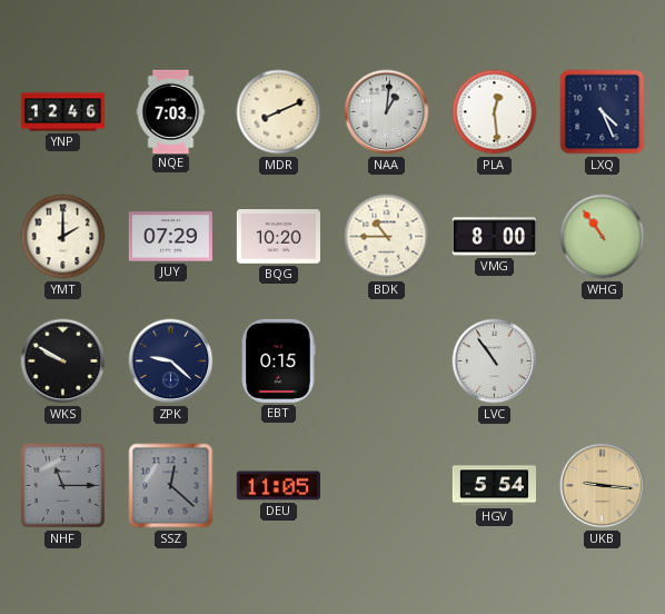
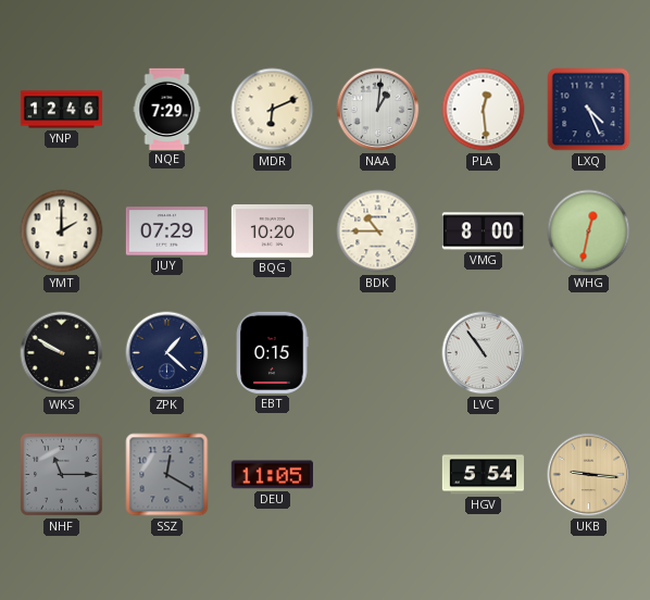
NQE: 7:03 -> 7:29 (167, 109)
MDR: 8:11 -> 6:11 (273, 110)
WHG: 10:54 -> 12:32 (589, 232)
ZPK: 9:22 -> 1:22 (167, 353)
SSZ: 12:22 -> 12:20 (167, 475)
